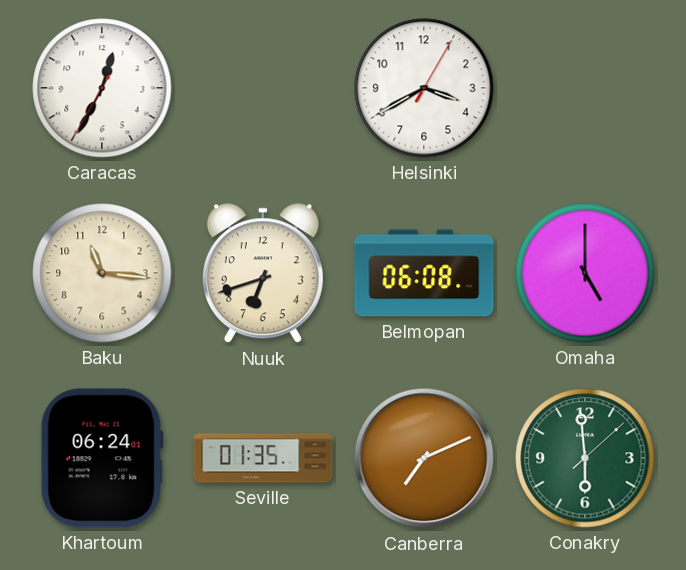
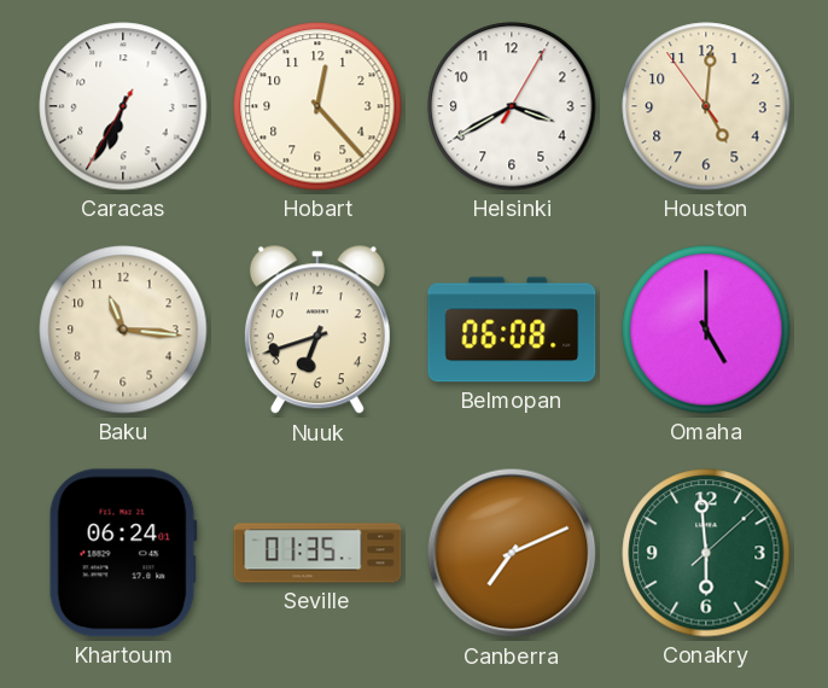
Caracas: 12:34 -> 6:34 (123, 106)
Hobart: none -> 12:23 (317, 106)
Houston: none -> 5:00 (706, 106)
